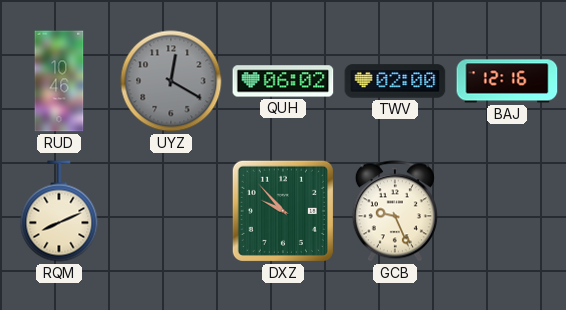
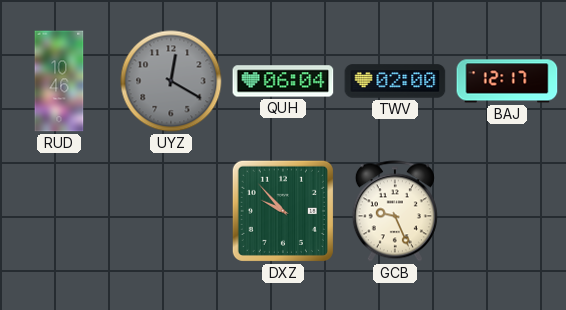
QUH: 06:02 -> 06:04 (283, 81)
BAJ: 12:16 -> 12:17 (507, 81)
RQM: 8:11 -> none (59, 211)
